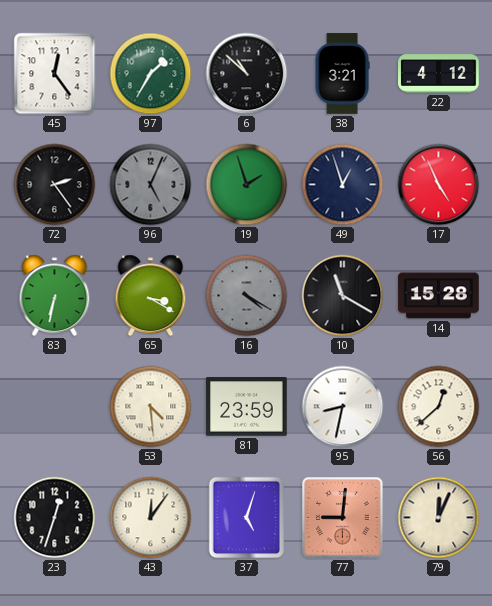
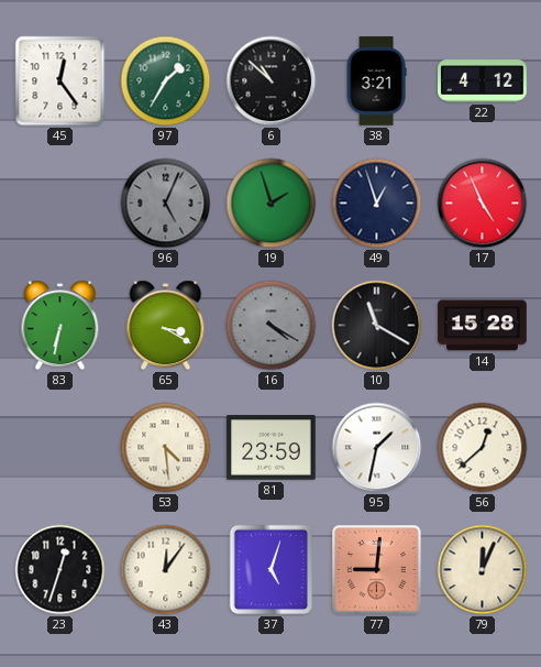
72: 2:24 -> none (55, 185)
95: 8:32 -> 1:32 (377, 448)
